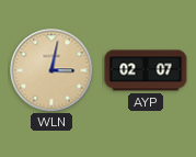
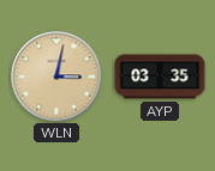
AYP: 02:07 -> 03:35 (160, 77)
